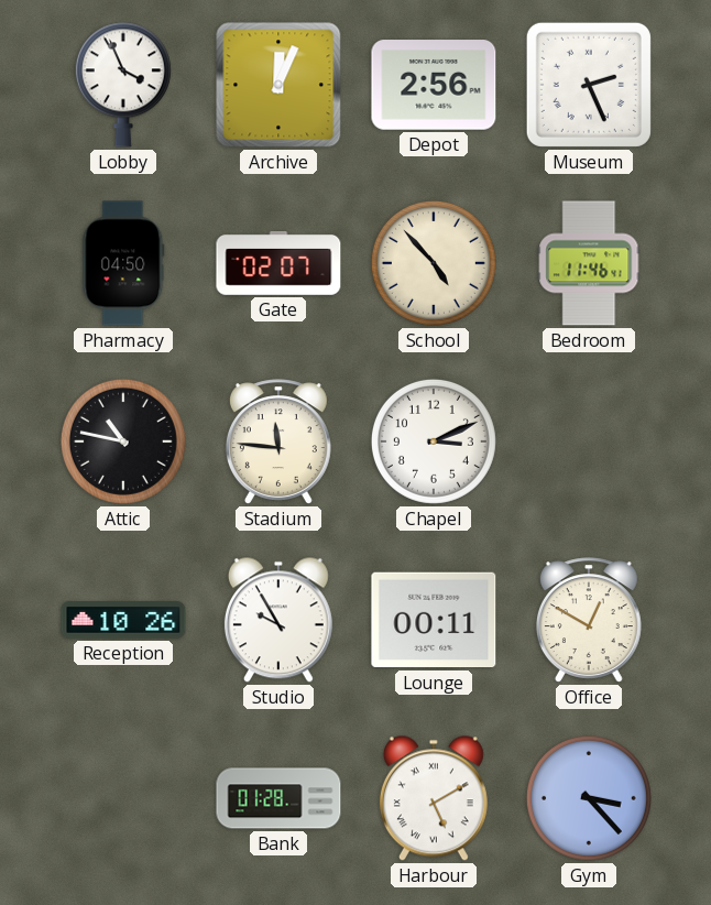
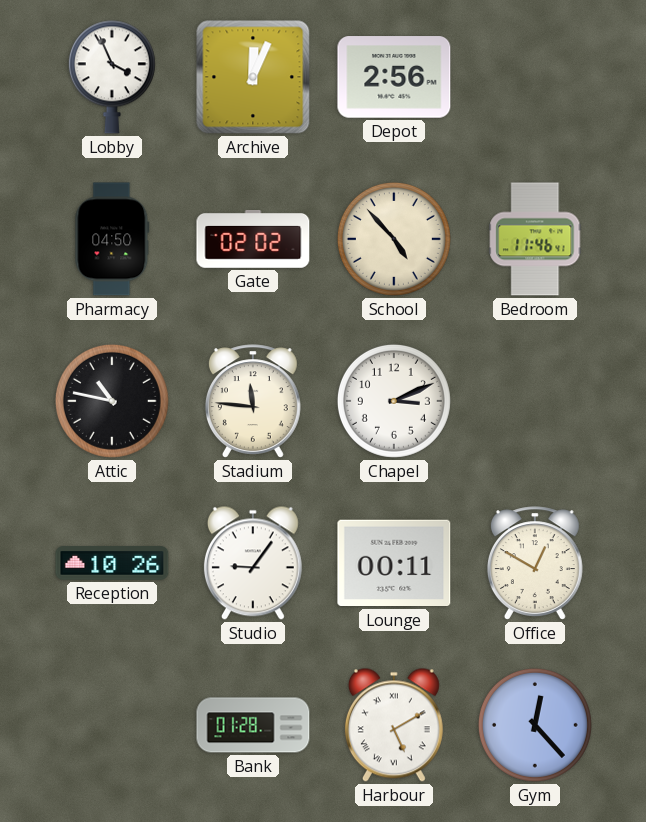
Museum: 2:26 -> none (589, 85)
Gate: 02:07 -> 02:02 (253, 240)
Studio: 9:55 -> 9:06 (253, 563)
Gym: 3:23 -> 12:23 (535, 725)
